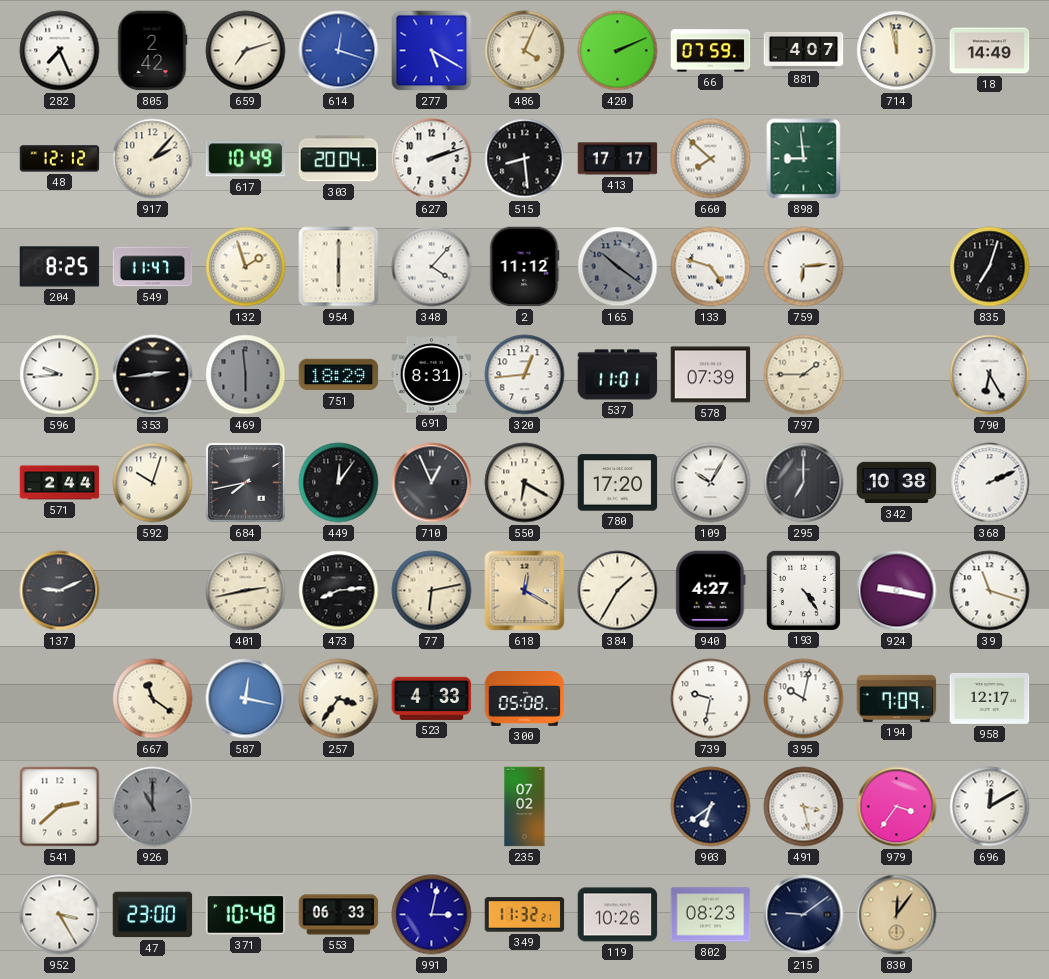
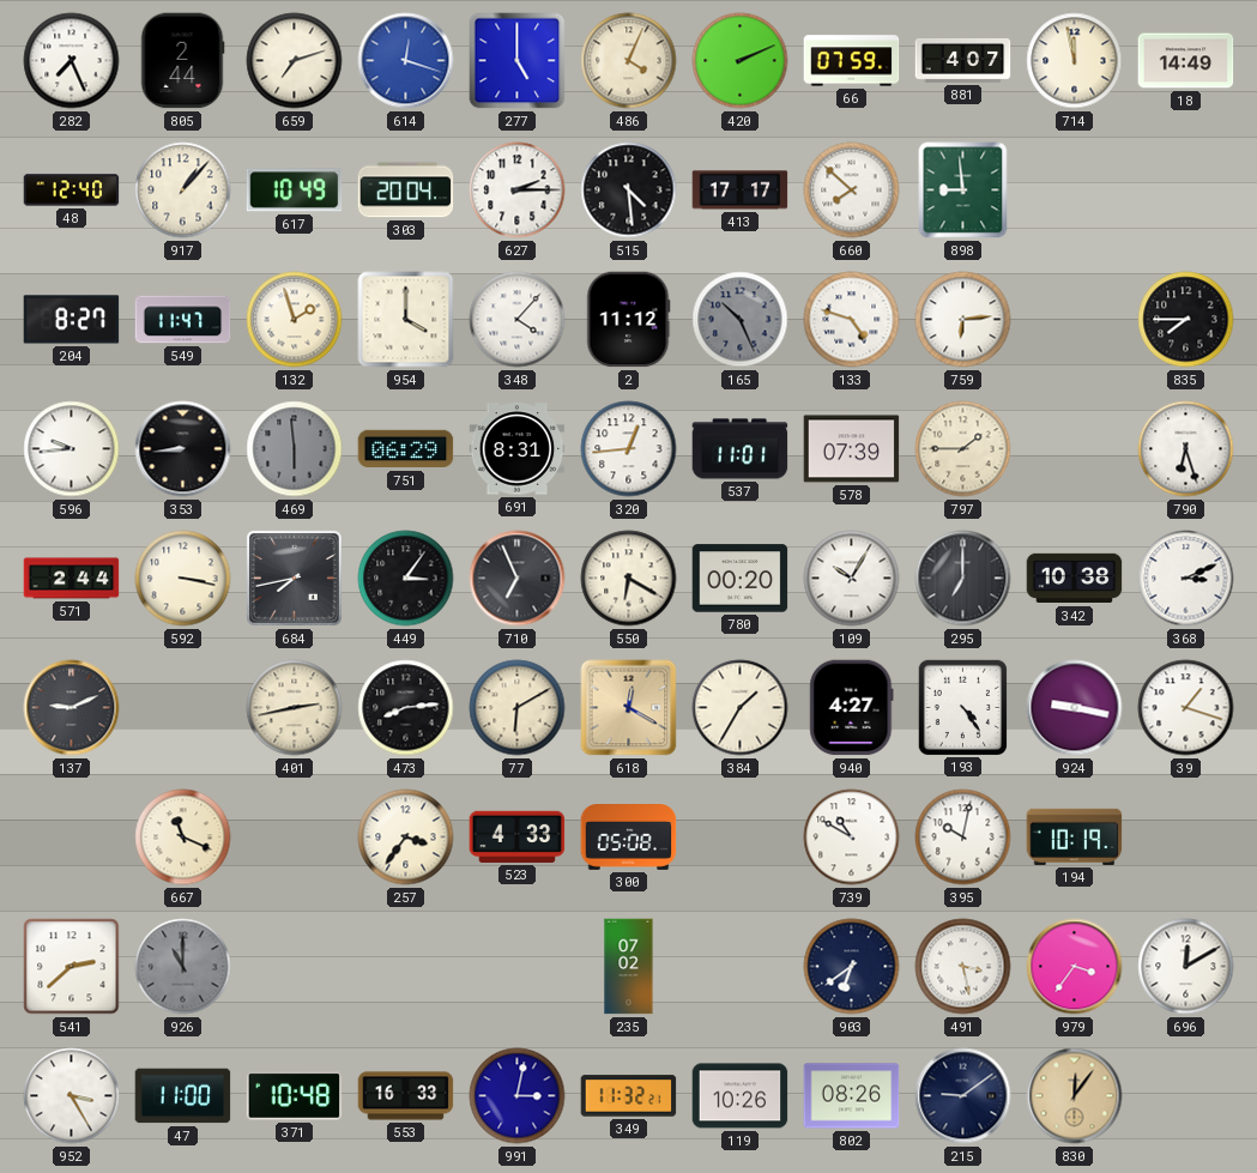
805: 2:42 -> 2:44 (182, 61)
277: 5:20 -> 5:00 (518, 61)
48: 12:12 -> 12:40 (72, 191)
917: 2:07 -> 1:07 (183, 191)
627: 2:12 -> 2:15 (518, 191)
515: 8:29 -> 4:29 (629, 191)
204: 8:25 -> 8:27 (72, 320)
954: 6:00 -> 4:00 (406, 320)
165: 10:21 -> 10:26 (741, 320)
835: 7:03 -> 7:45 (1186, 320)
353: 2:44 -> 8:44 (183, 449)
751: 18:29 -> 06:29 (406, 449)
790: 6:25 -> 6:27 (1186, 449)
592: 10:03 -> 3:17 (183, 579)
449: 12:06 -> 3:06 (406, 579)
710: 12:56 -> 6:56 (518, 579)
780: 17:20 -> 00:20 (741, 579)
368: 2:11 -> 3:11 (1186, 579)
77: 6:13 -> 6:10 (518, 708)
39: 11:18 -> 1:18 (1186, 708)
667: 11:21 -> 11:19 (183, 838)
587: 12:17 -> none (246, 699)
739: 9:32 -> 10:50 (852, 838)
194: 7:09 -> 10:19 (1075, 836)
958: 12:17 -> none (990, 698)
47: 23:00 -> 11:00 (183, 1096)
553: 06:33 -> 16:33 (406, 1096)
802: 08:23 -> 08:26 (852, 1096)
